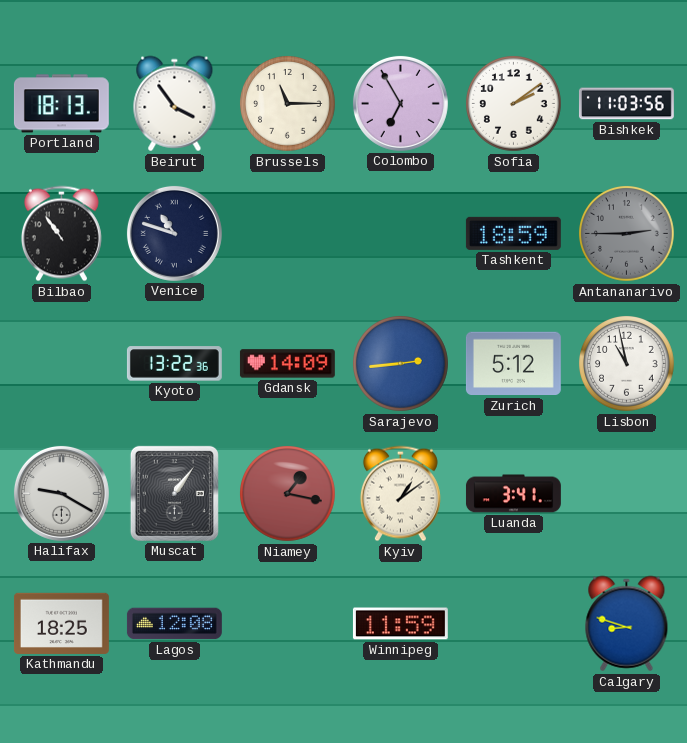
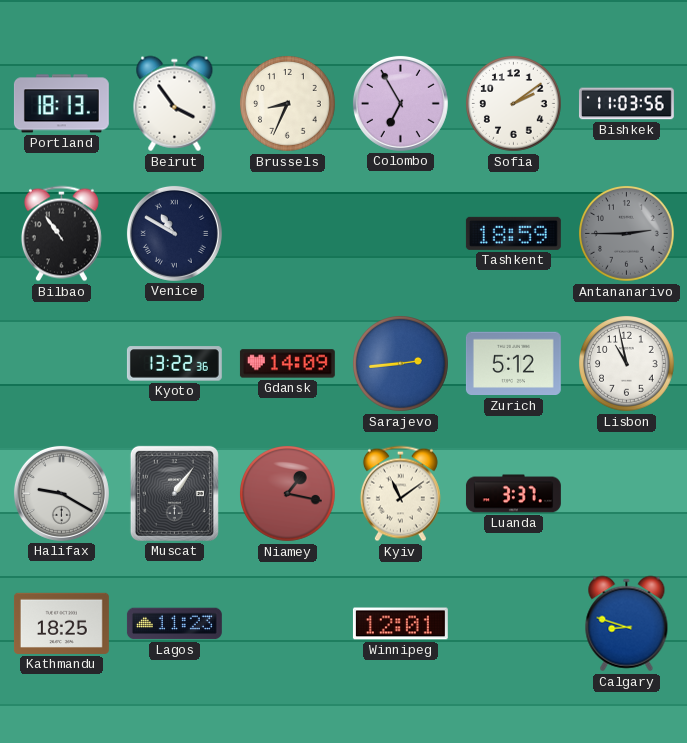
Brussels: 11:15 -> 8:34 (288, 104)
Venice: 10:48 -> 10:50 (174, 233)
Kyiv: 1:09 -> 11:09 (400, 494)
Luanda: 3:41 -> 3:37 (513, 494)
Lagos: 12:08 -> 11:23 (174, 624)
Winnipeg: 11:59 -> 12:01 (400, 624)
